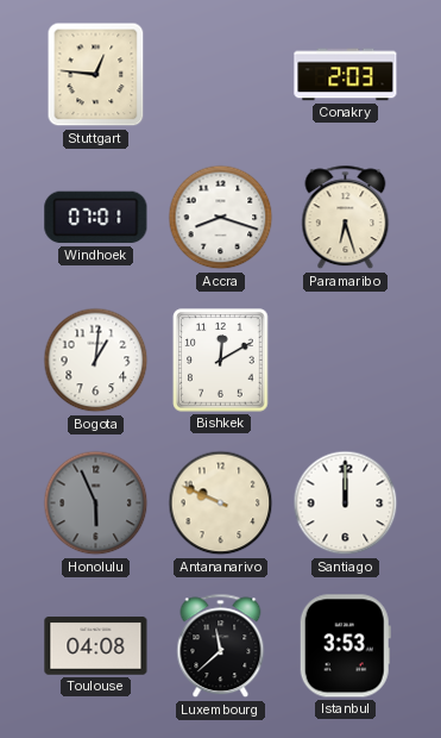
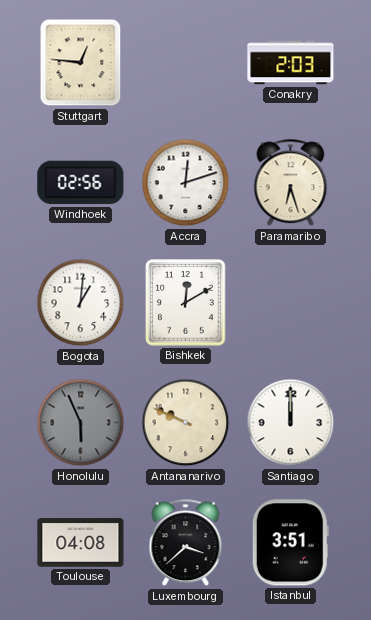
Windhoek: 07:01 -> 02:56 (81, 183)
Accra: 8:18 -> 12:12 (186, 183)
Luxembourg: 11:38 -> 3:38 (186, 543)
Istanbul: 3:53 -> 3:51 (290, 543)
